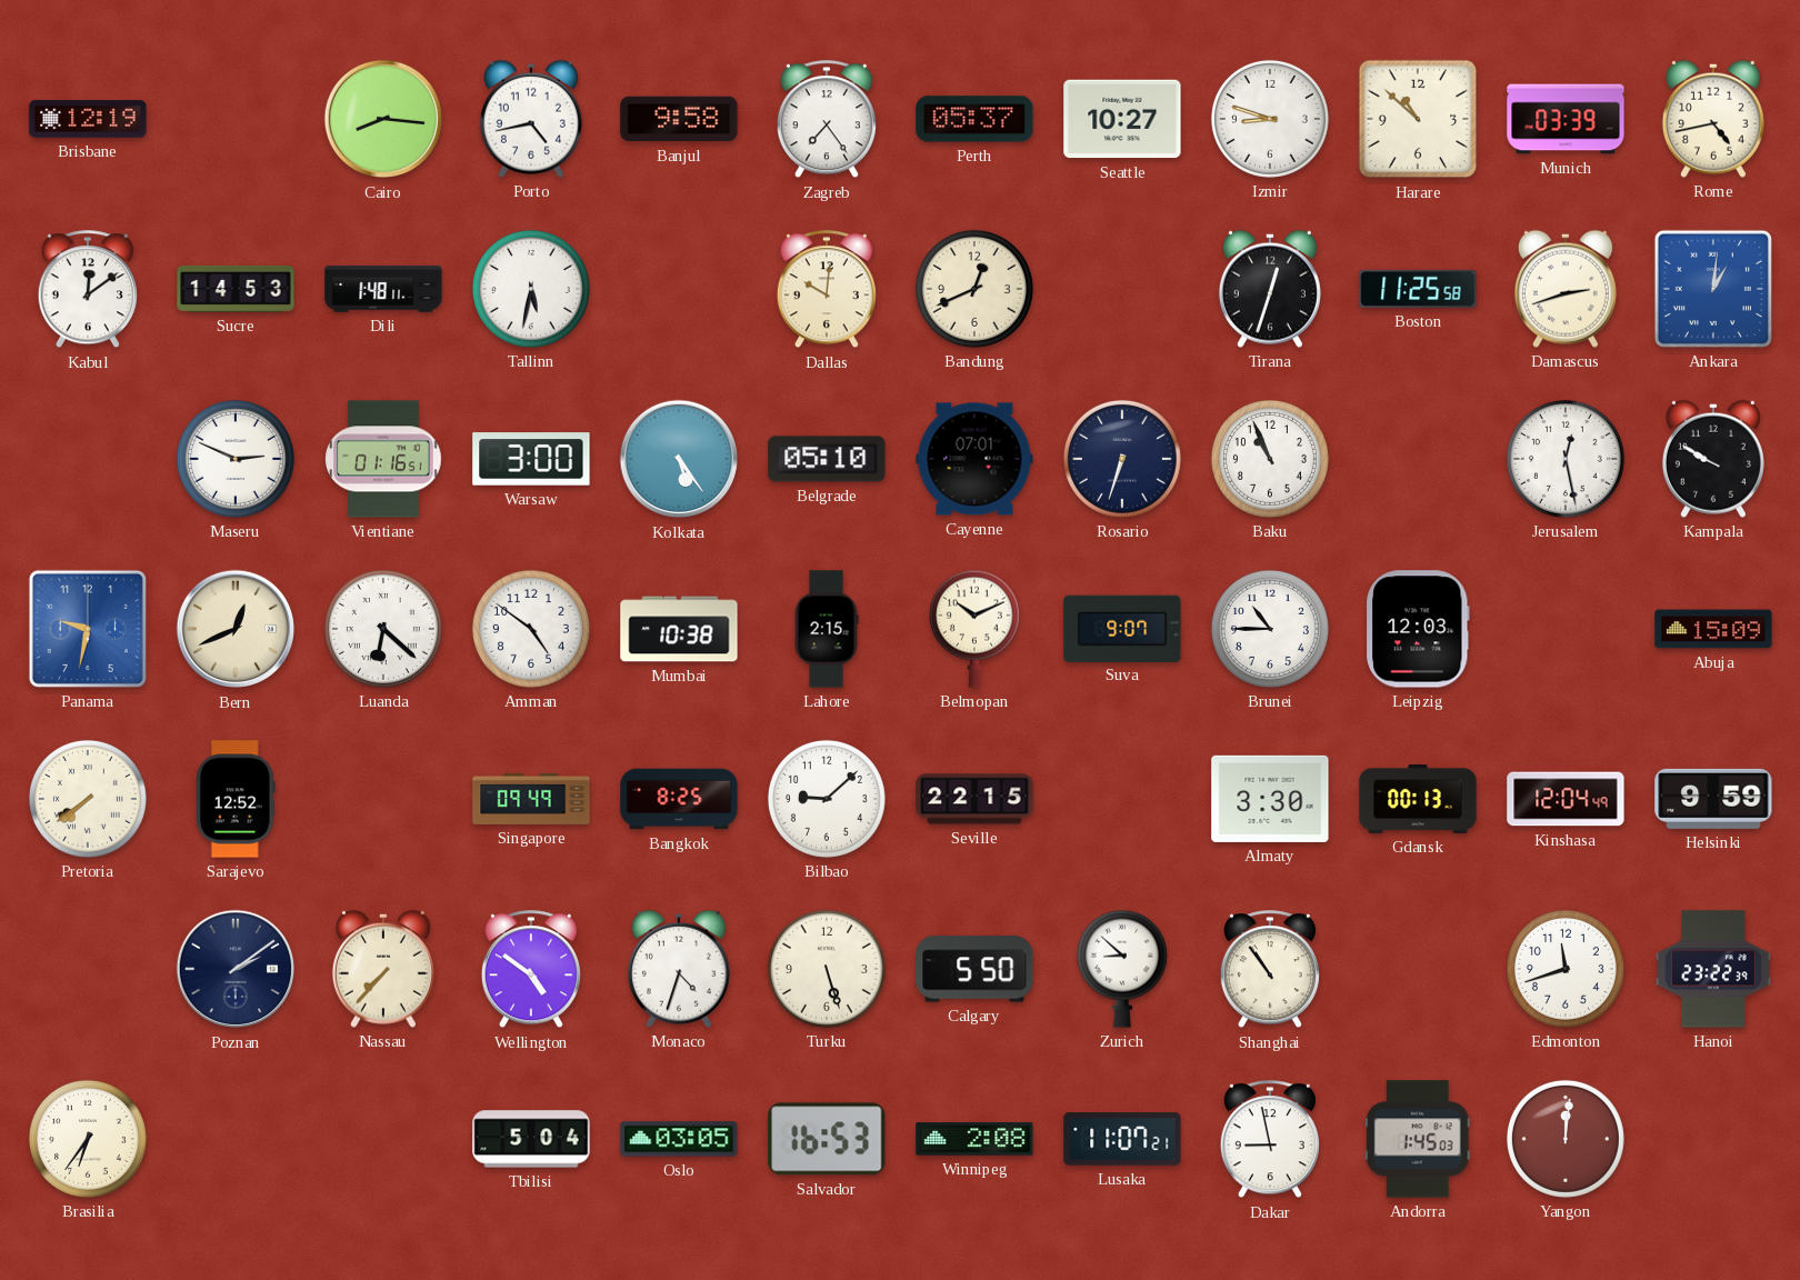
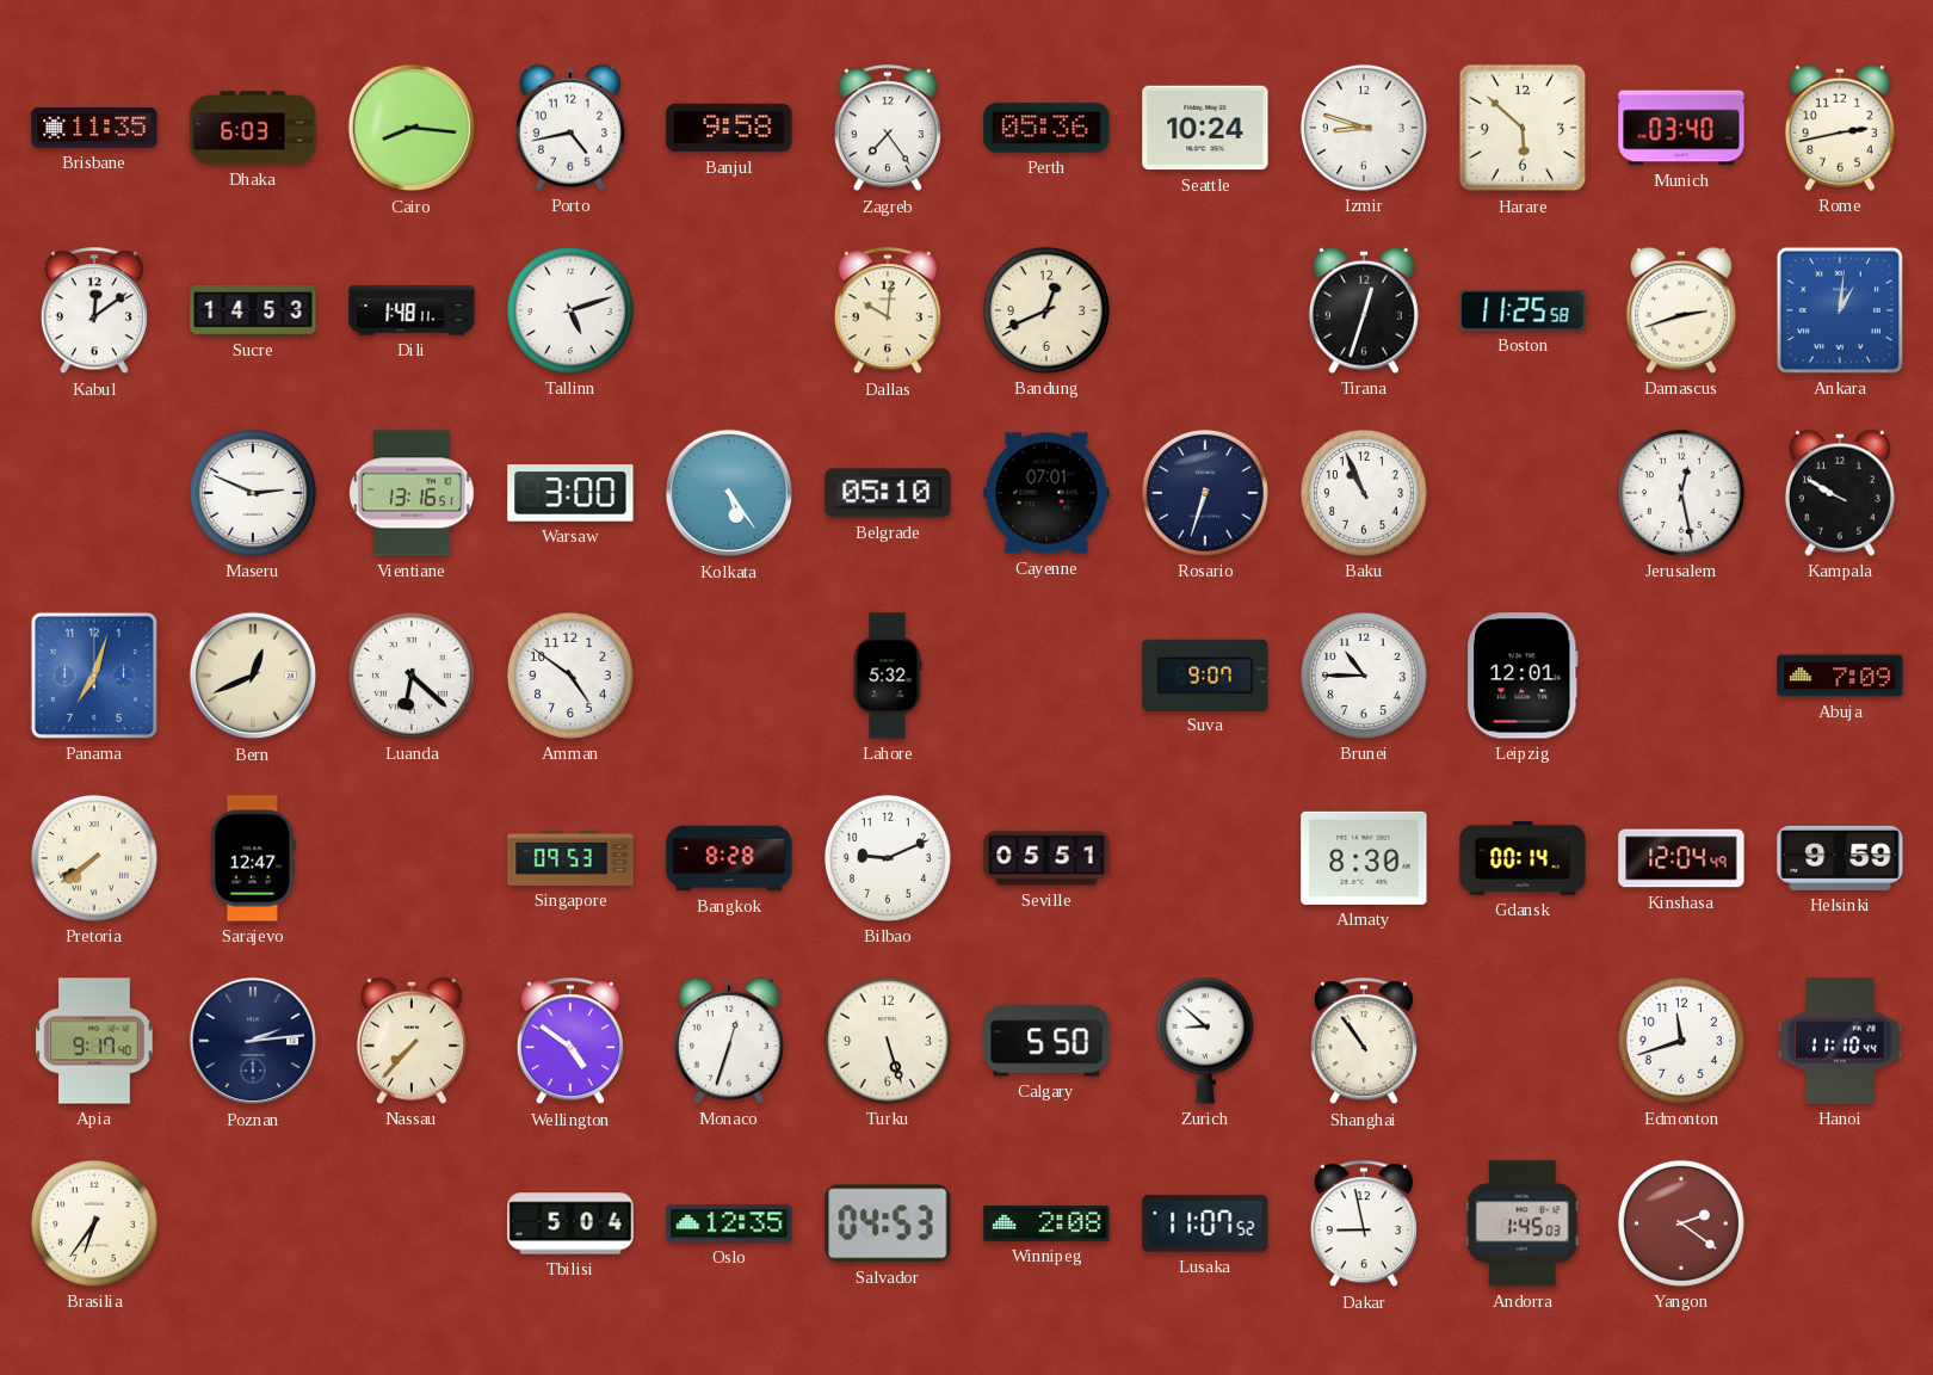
Brisbane: 12:19 -> 11:35 (94, 128)
Dhaka: none -> 6:03 (253, 128)
Perth: 05:37 -> 05:36 (1046, 128)
Seattle: 10:27 -> 10:24 (1205, 128)
Harare: 10:52 -> 5:52 (1523, 128)
Munich: 03:39 -> 03:40 (1681, 128)
Rome: 4:43 -> 2:43 (1840, 128)
Tallinn: 5:32 -> 5:12 (570, 310)
Vientiane: 01:16 -> 13:16 (412, 493)
Panama: 9:32 -> 7:03 (94, 676)
Mumbai: 10:38 -> none (679, 629)
Lahore: 2:15 -> 5:32 (888, 676)
Belmopan: 10:11 -> none (974, 629)
Leipzig: 12:03 -> 12:01 (1524, 676)
Abuja: 15:09 -> 7:09 (1840, 676)
Sarajevo: 12:52 -> 12:47 (253, 858)
Singapore: 09:49 -> 09:53 (570, 858)
Bangkok: 8:25 -> 8:28 (729, 858)
Bilbao: 9:08 -> 9:11 (888, 858)
Seville: 22:15 -> 05:51 (1046, 858)
Almaty: 3:30 -> 8:30 (1364, 858)
Gdansk: 00:13 -> 00:14 (1523, 858)
Apia: none -> 9:17 (94, 1041)
Poznan: 2:09 -> 2:14 (253, 1041)
Monaco: 4:33 -> 12:33 (729, 1041)
Hanoi: 23:22 -> 11:10 (1840, 1041)
Oslo: 03:05 -> 12:35 (729, 1223)
Salvador: 16:53 -> 04:53 (888, 1223)
Lusaka: 11:07:21 -> 11:07:52 (1205, 1223)
Yangon: 12:01 -> 2:21 (1681, 1223)
